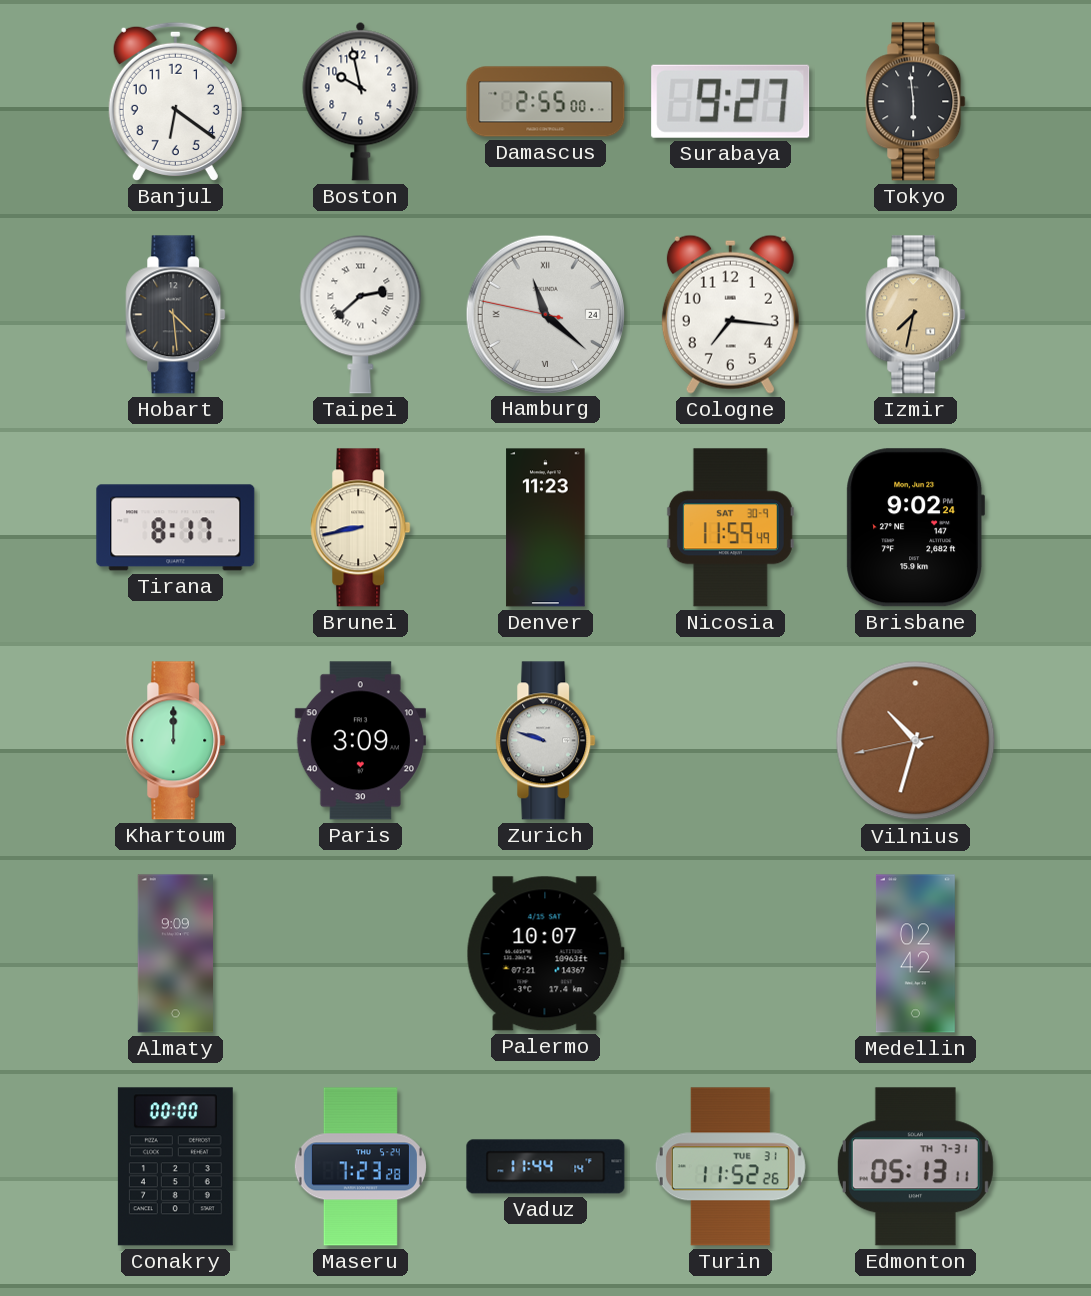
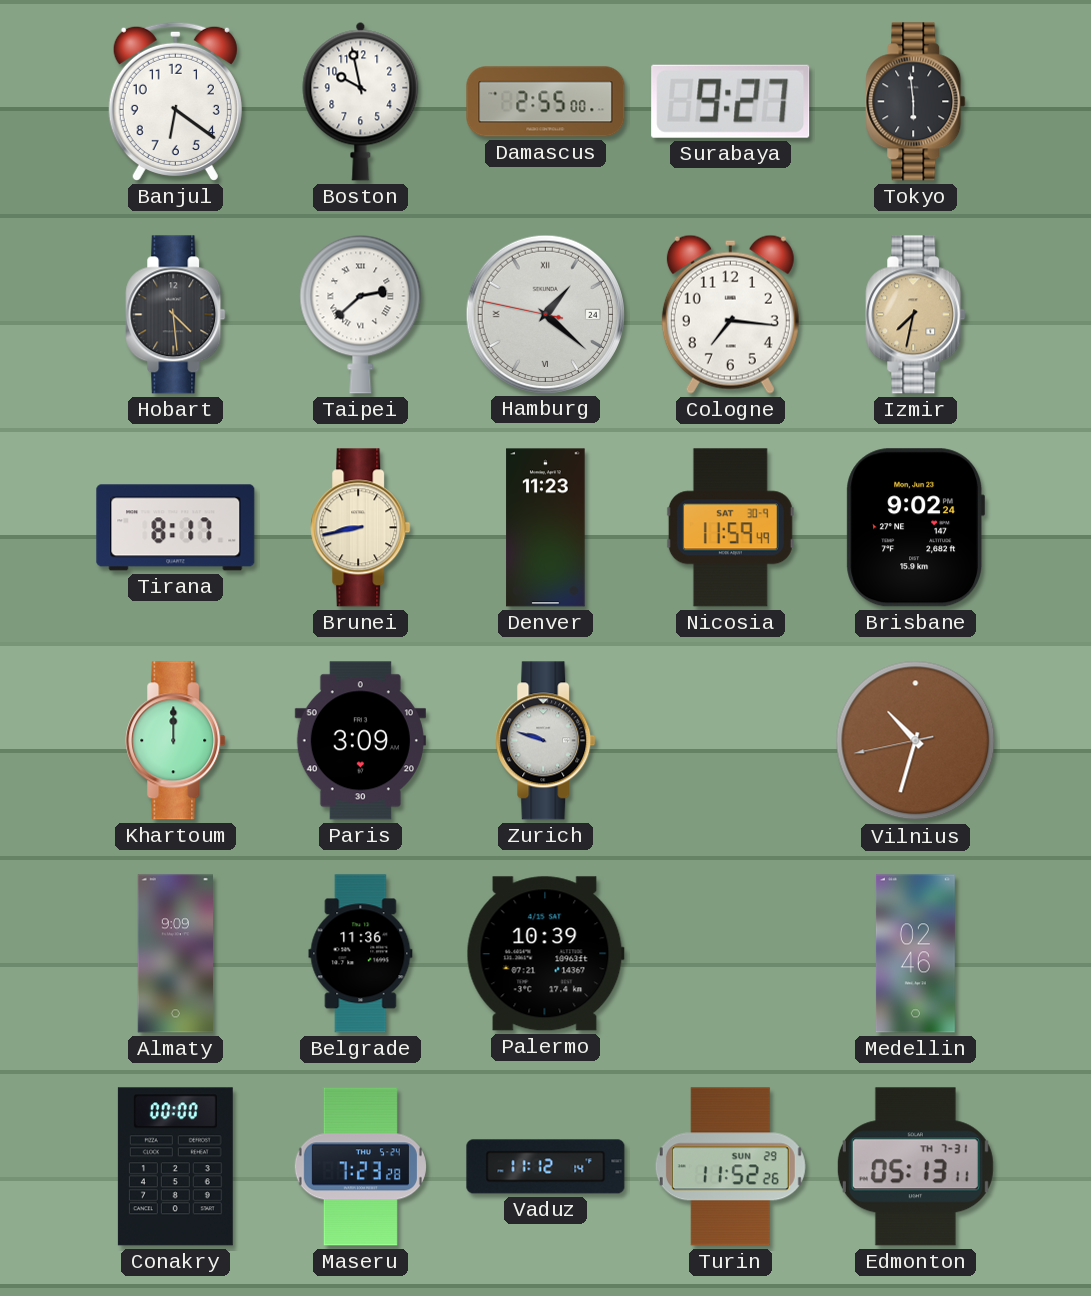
Hamburg: 11:21 -> 1:21 (545, 314)
Belgrade: none -> 11:36 (361, 954)
Palermo: 10:07 -> 10:39 (545, 954)
Medellin: 02:42 -> 02:46 (915, 954)
Vaduz: 11:44 -> 11:12 (546, 1167)
Turin date: TUE 31 -> SUN 29 (730, 1167)
